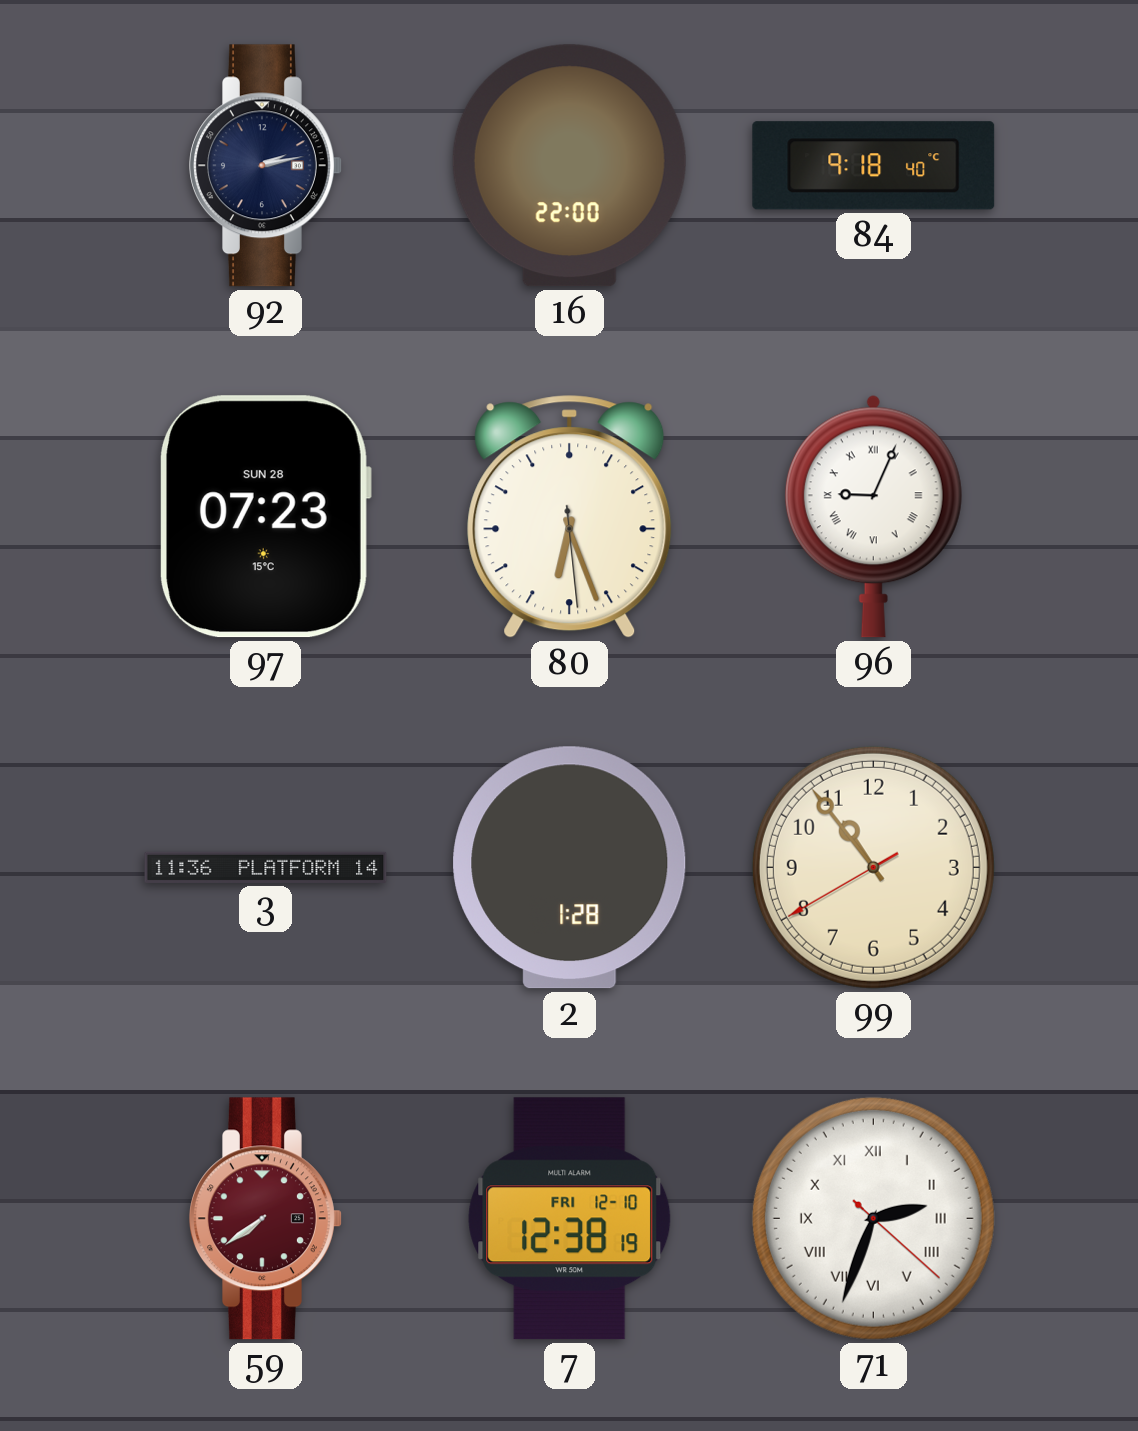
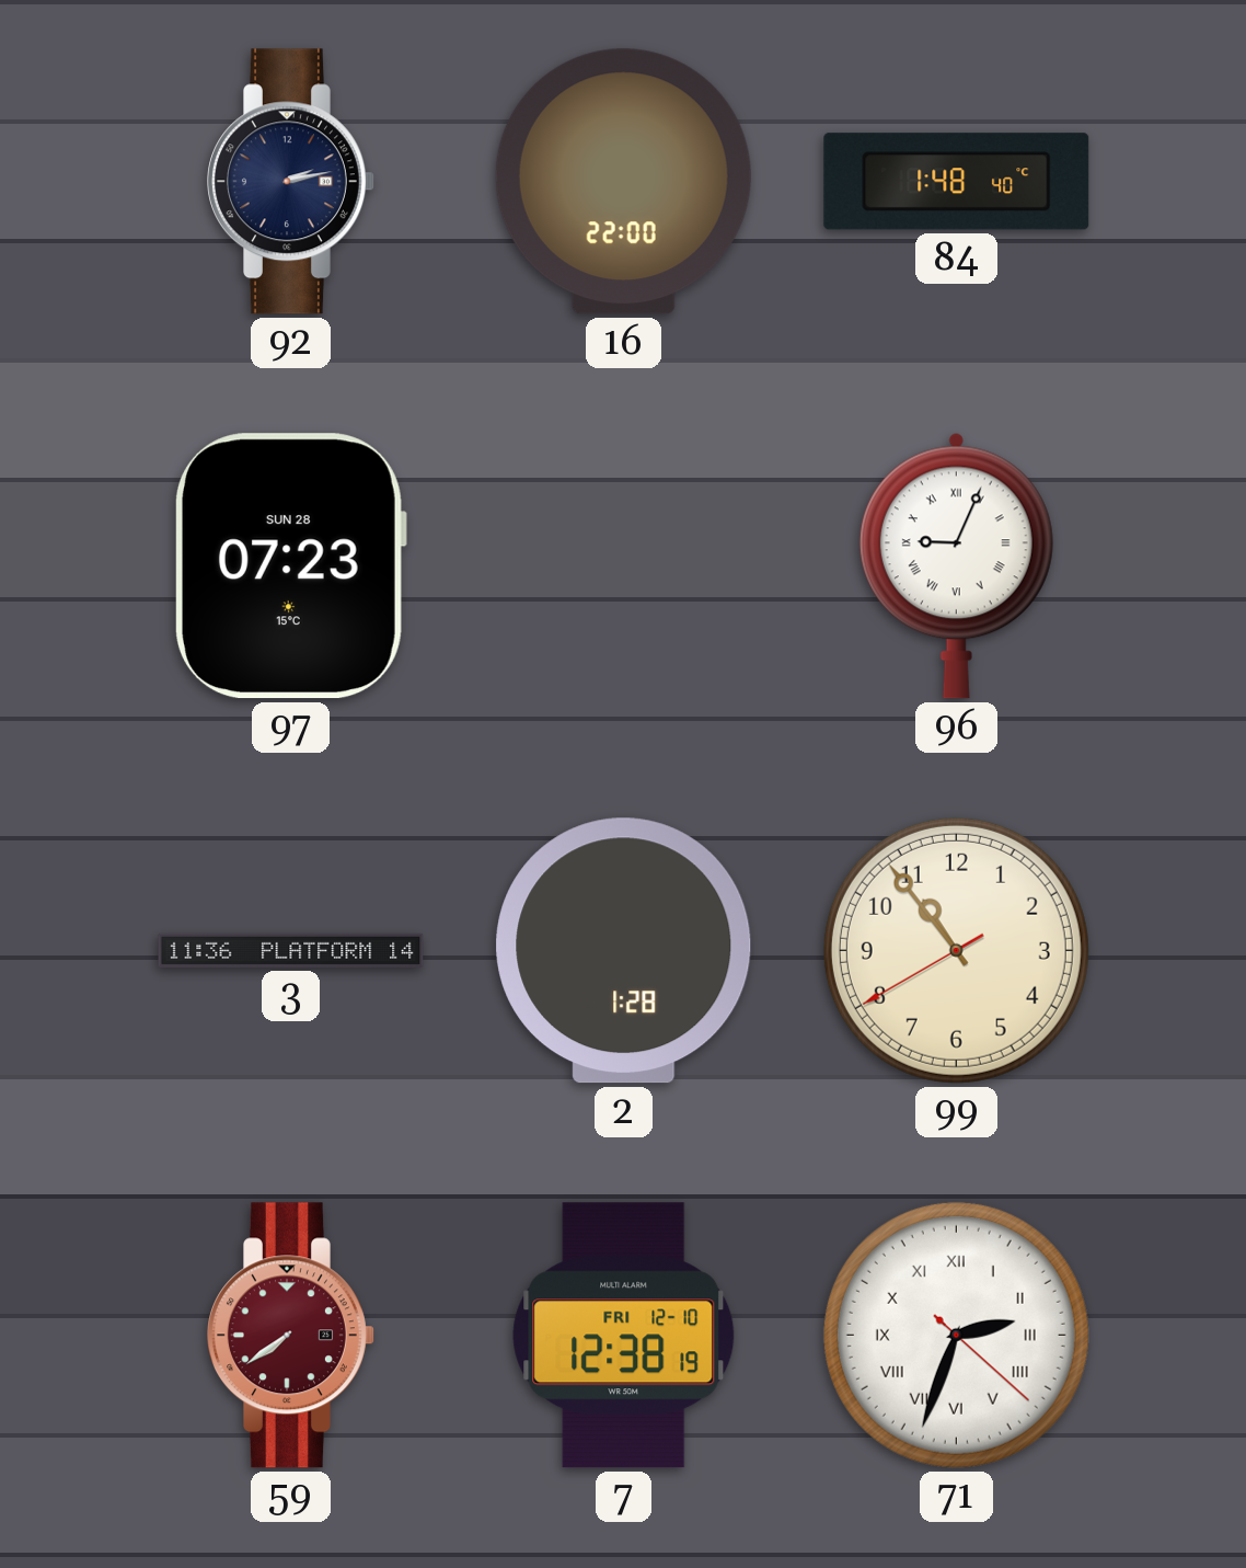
84: 9:18 -> 1:48 (957, 182)
80: 6:26 -> none (570, 517)
